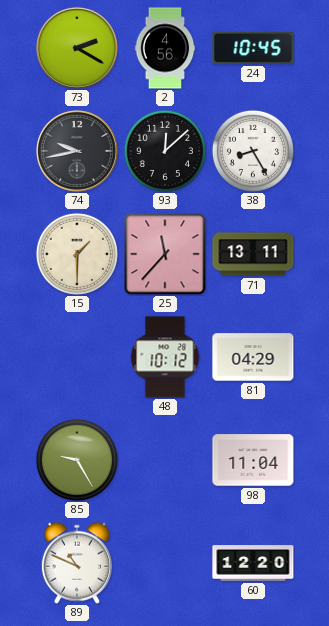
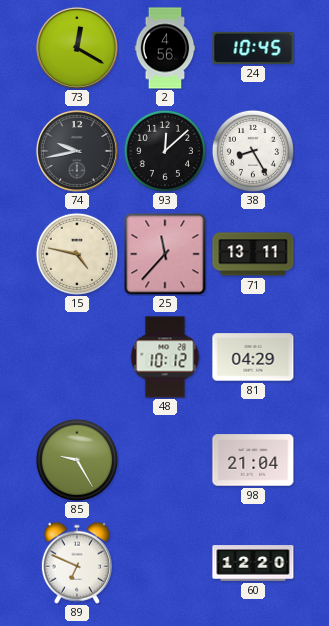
73: 2:20 -> 12:20 (77, 48)
15: 1:30 -> 4:47 (77, 254)
98: 11:04 -> 21:04 (253, 460)
89: 10:49 -> 6:49 (77, 563)
